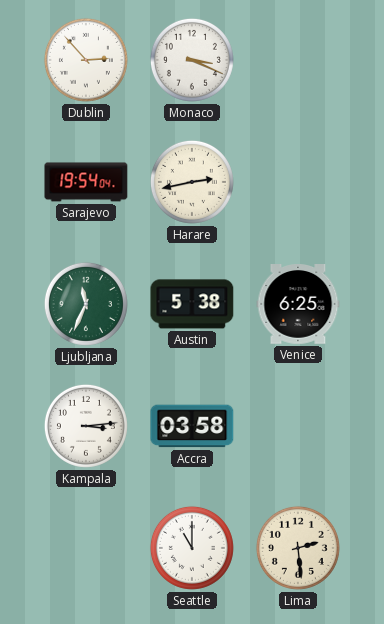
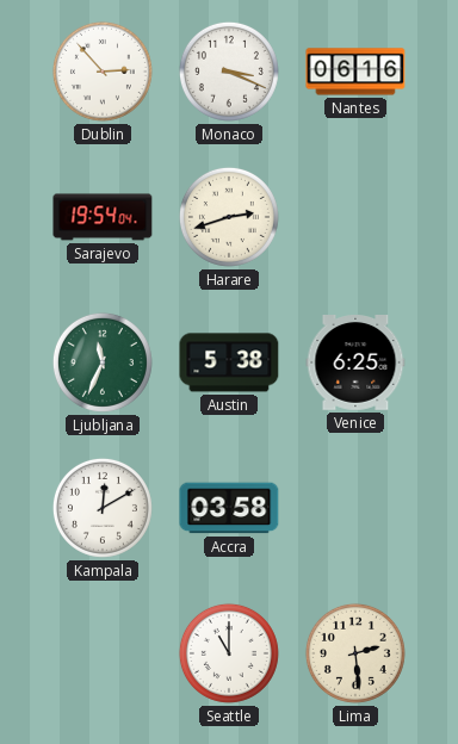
Nantes: none -> 06:16 (355, 72)
Harare: 2:43 -> 2:42 (229, 217)
Kampala: 3:14 -> 12:10 (103, 508)
